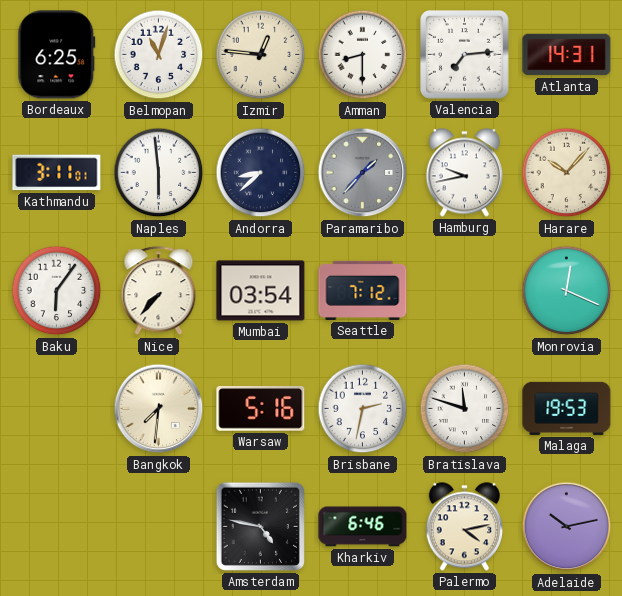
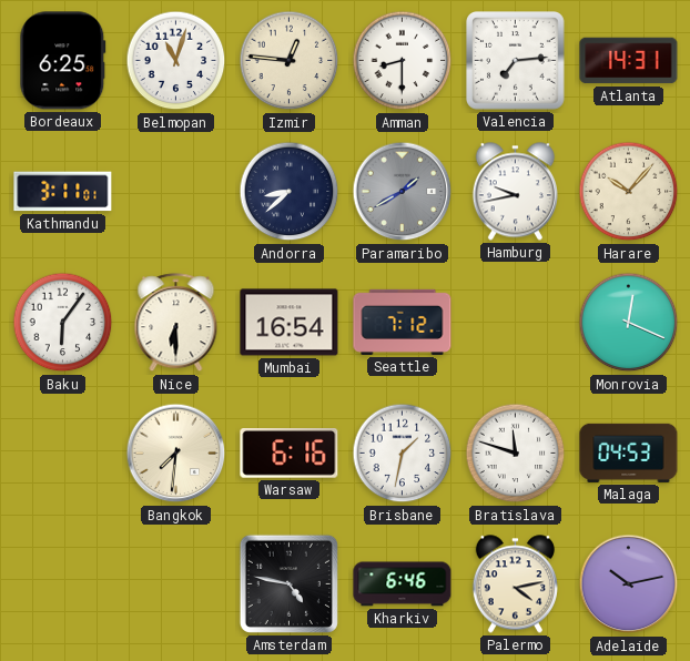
Naples: 5:59 -> none (159, 173)
Paramaribo: 1:37 -> 1:40 (403, 192)
Nice: 7:37 -> 6:30 (176, 323)
Mumbai: 03:54 -> 16:54 (290, 323)
Warsaw: 5:16 -> 6:16 (290, 454)
Brisbane: 2:32 -> 1:32 (403, 454)
Malaga: 19:53 -> 04:53 (629, 452)
